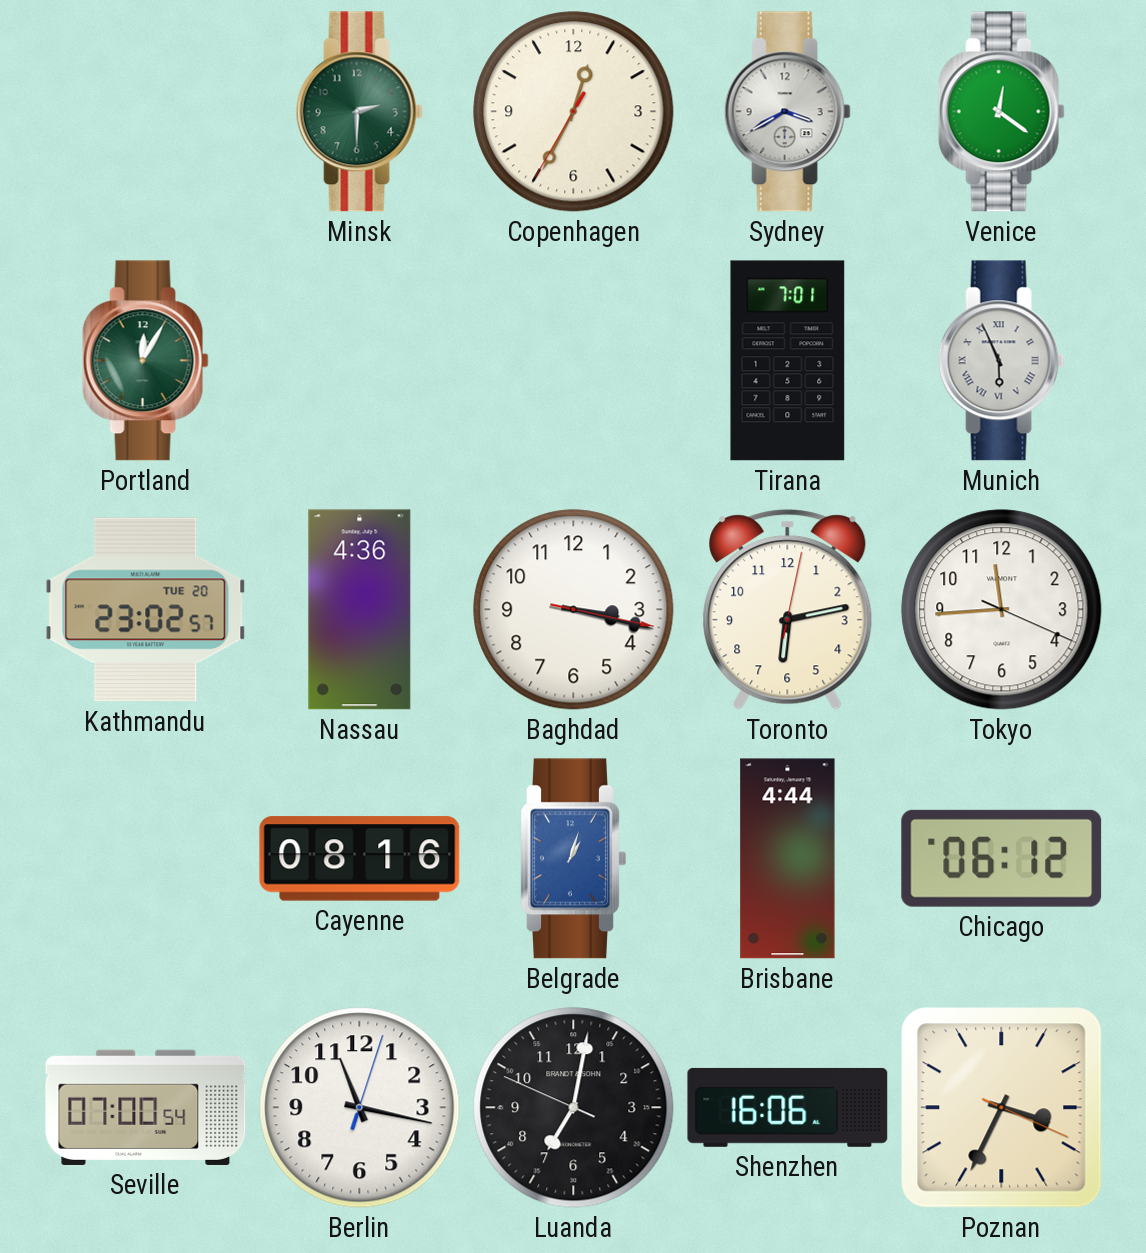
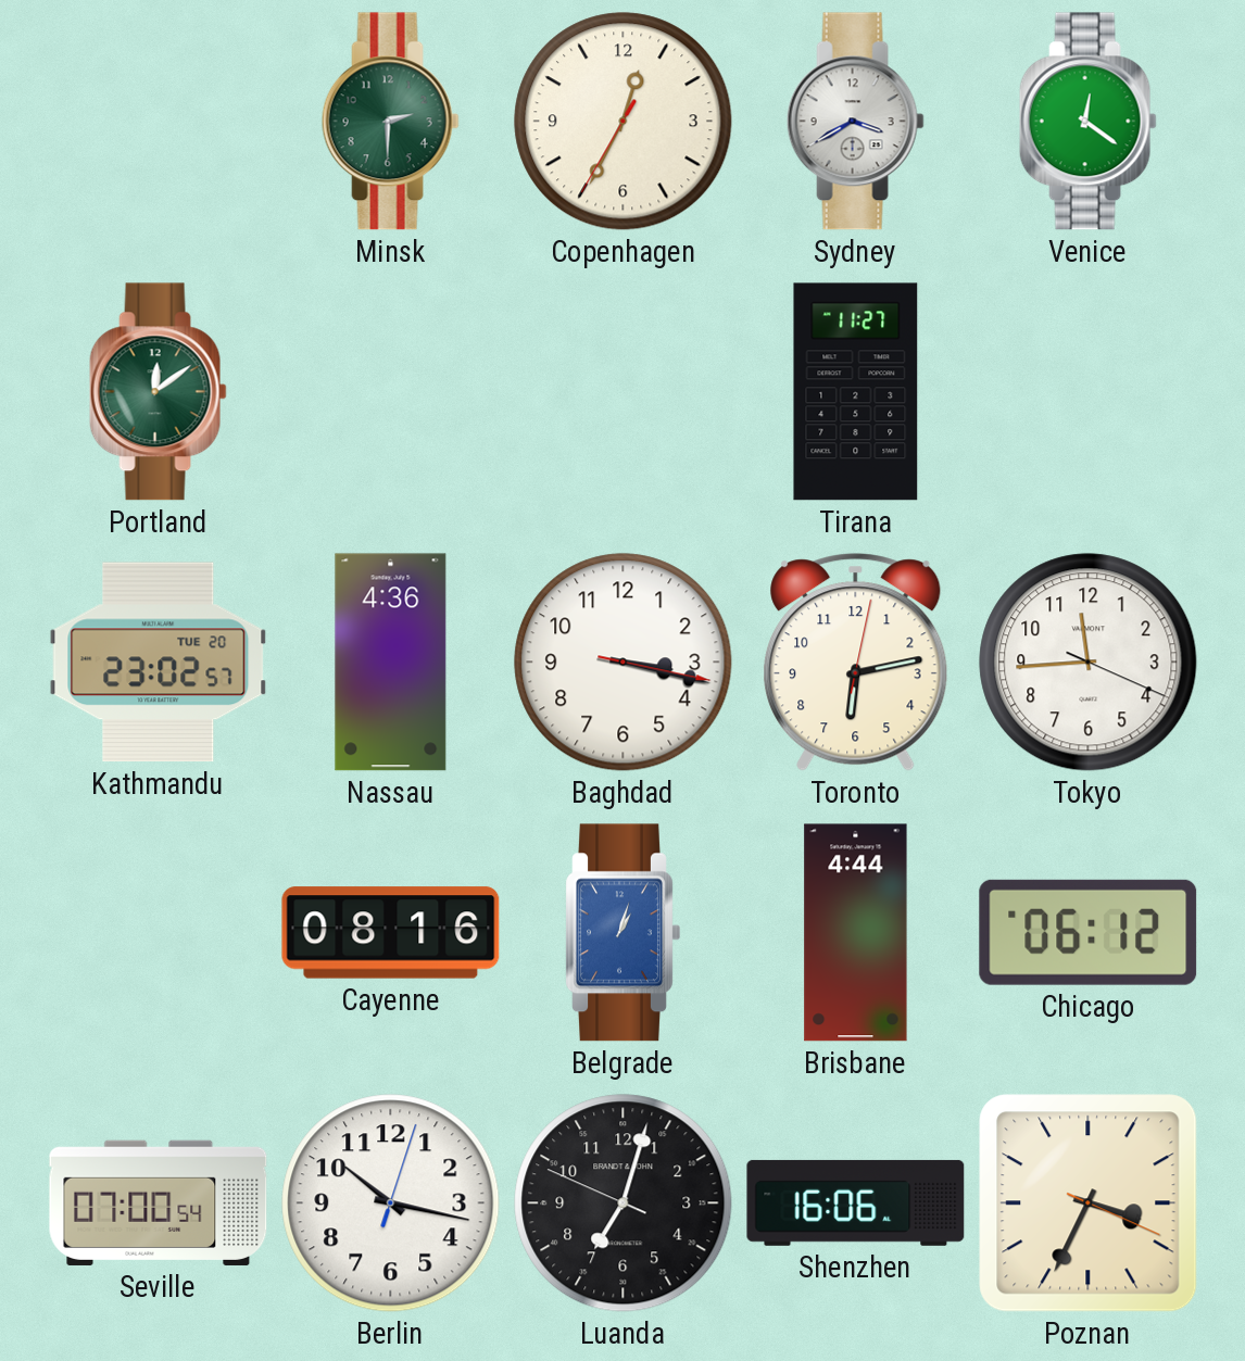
Portland: 12:05 -> 12:09 (158, 392)
Tirana: 7:01 -> 11:27 (856, 392)
Munich: 5:56 -> none (1001, 361)
Berlin: 11:17 -> 10:17 (391, 1204)
Luanda: 7:01 -> 7:02 (624, 1204)
